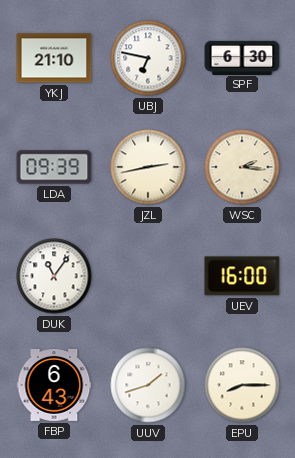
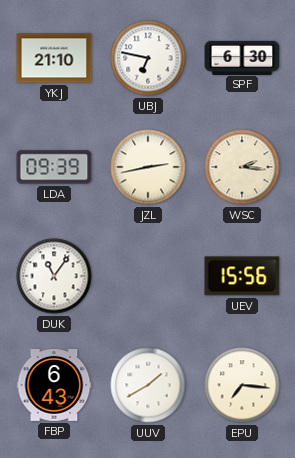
UEV: 16:00 -> 15:56 (242, 276)
UUV: 1:42 -> 1:40 (148, 385)
EPU: 8:15 -> 7:16 (242, 385)
